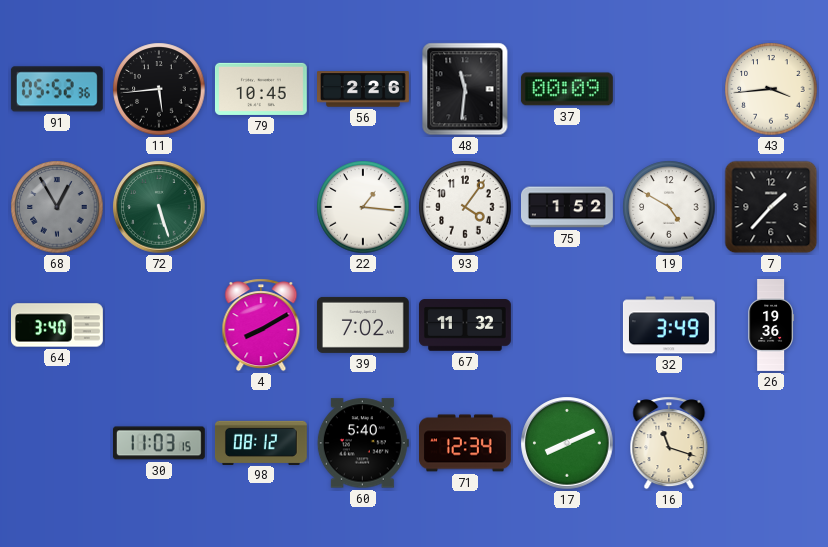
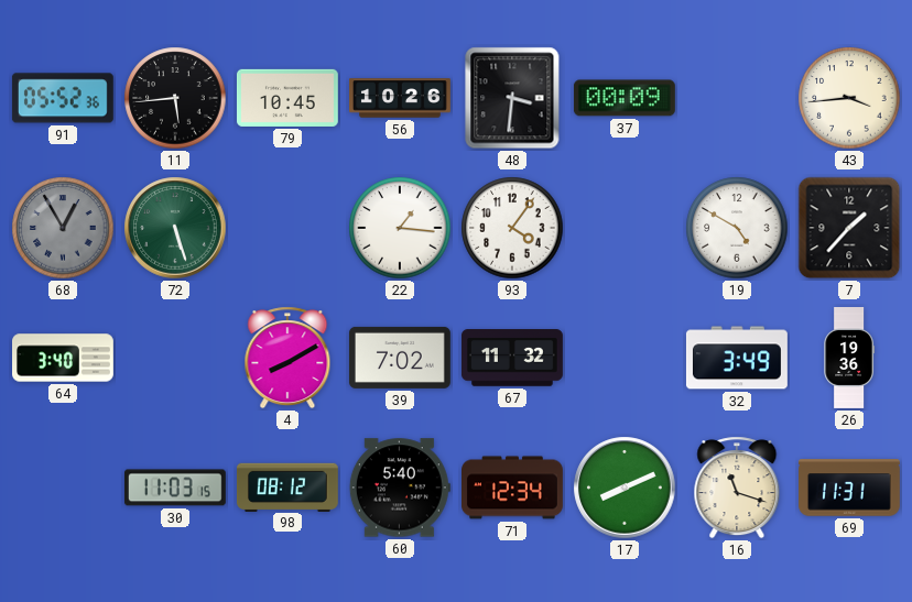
56: 2:26 -> 10:26 (401, 98)
48: 11:31 -> 3:31 (512, 98)
75: 1:52 -> none (568, 207)
69: none -> 11:31 (850, 488)
